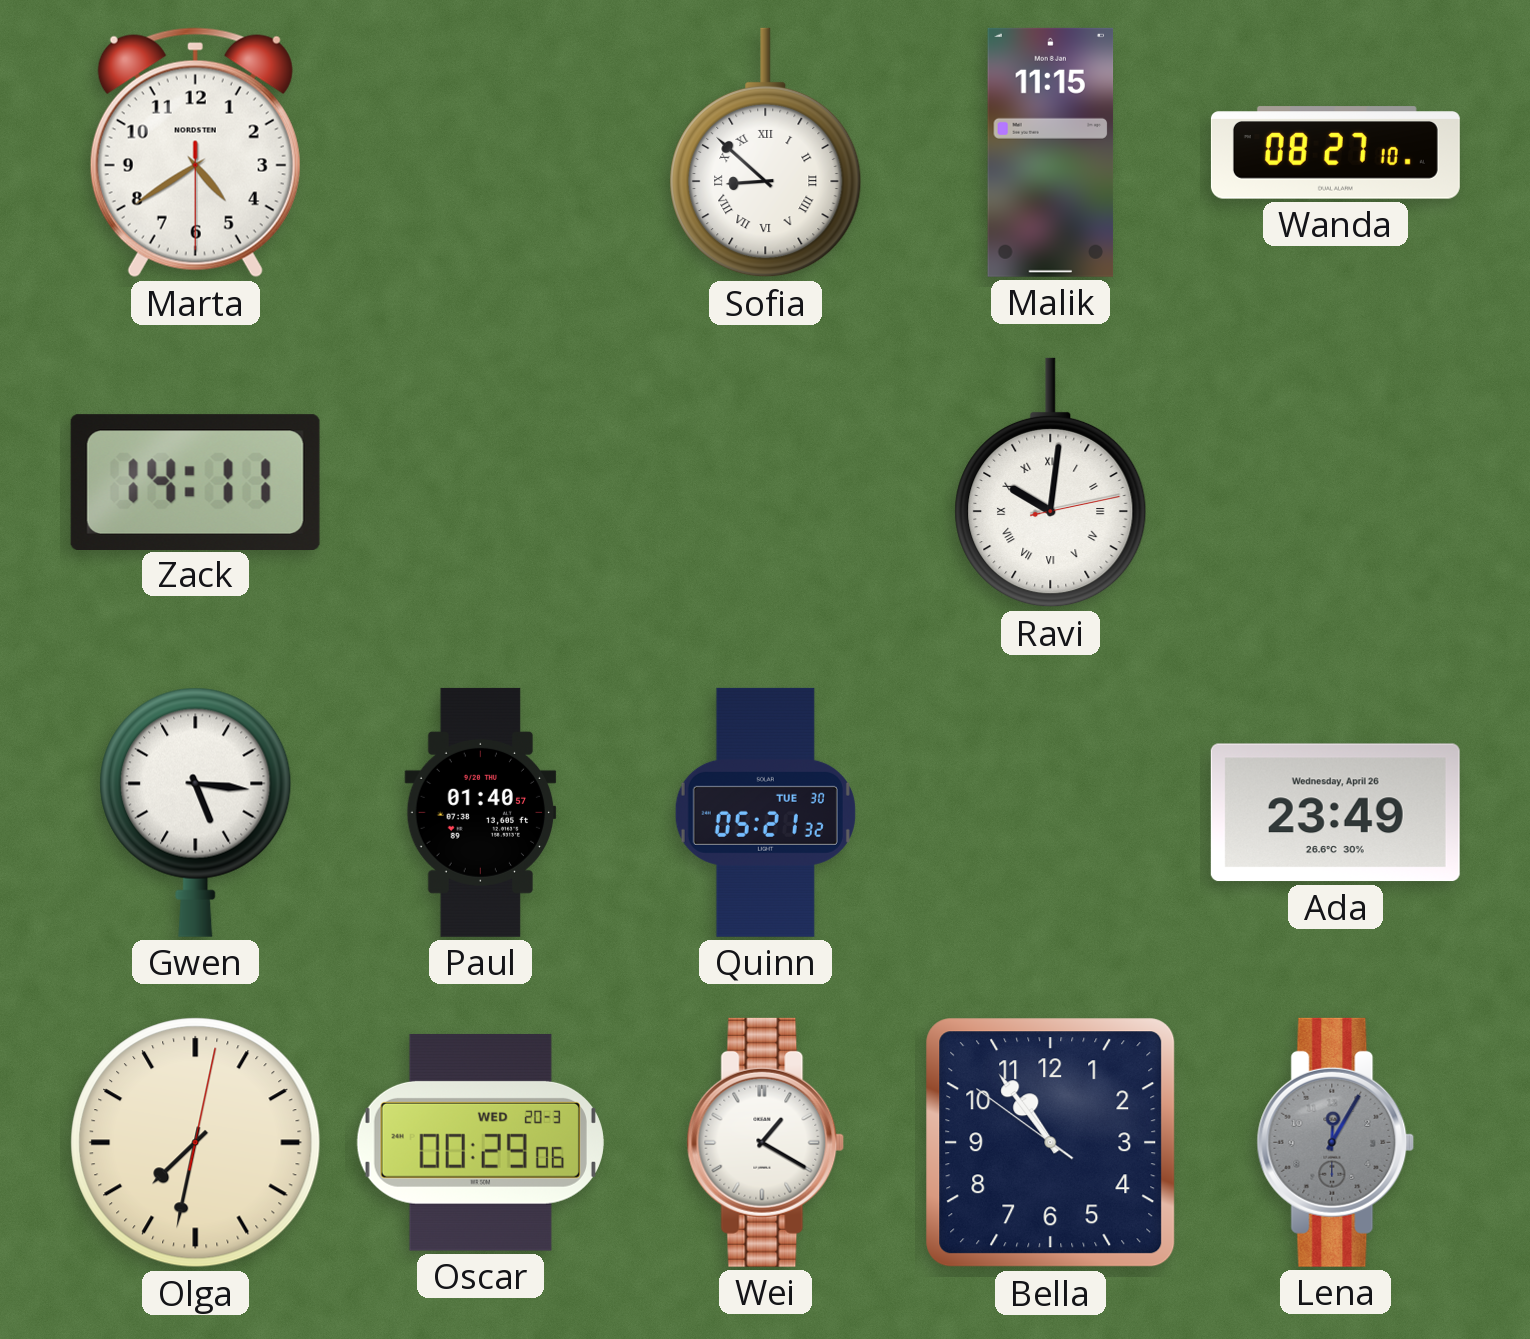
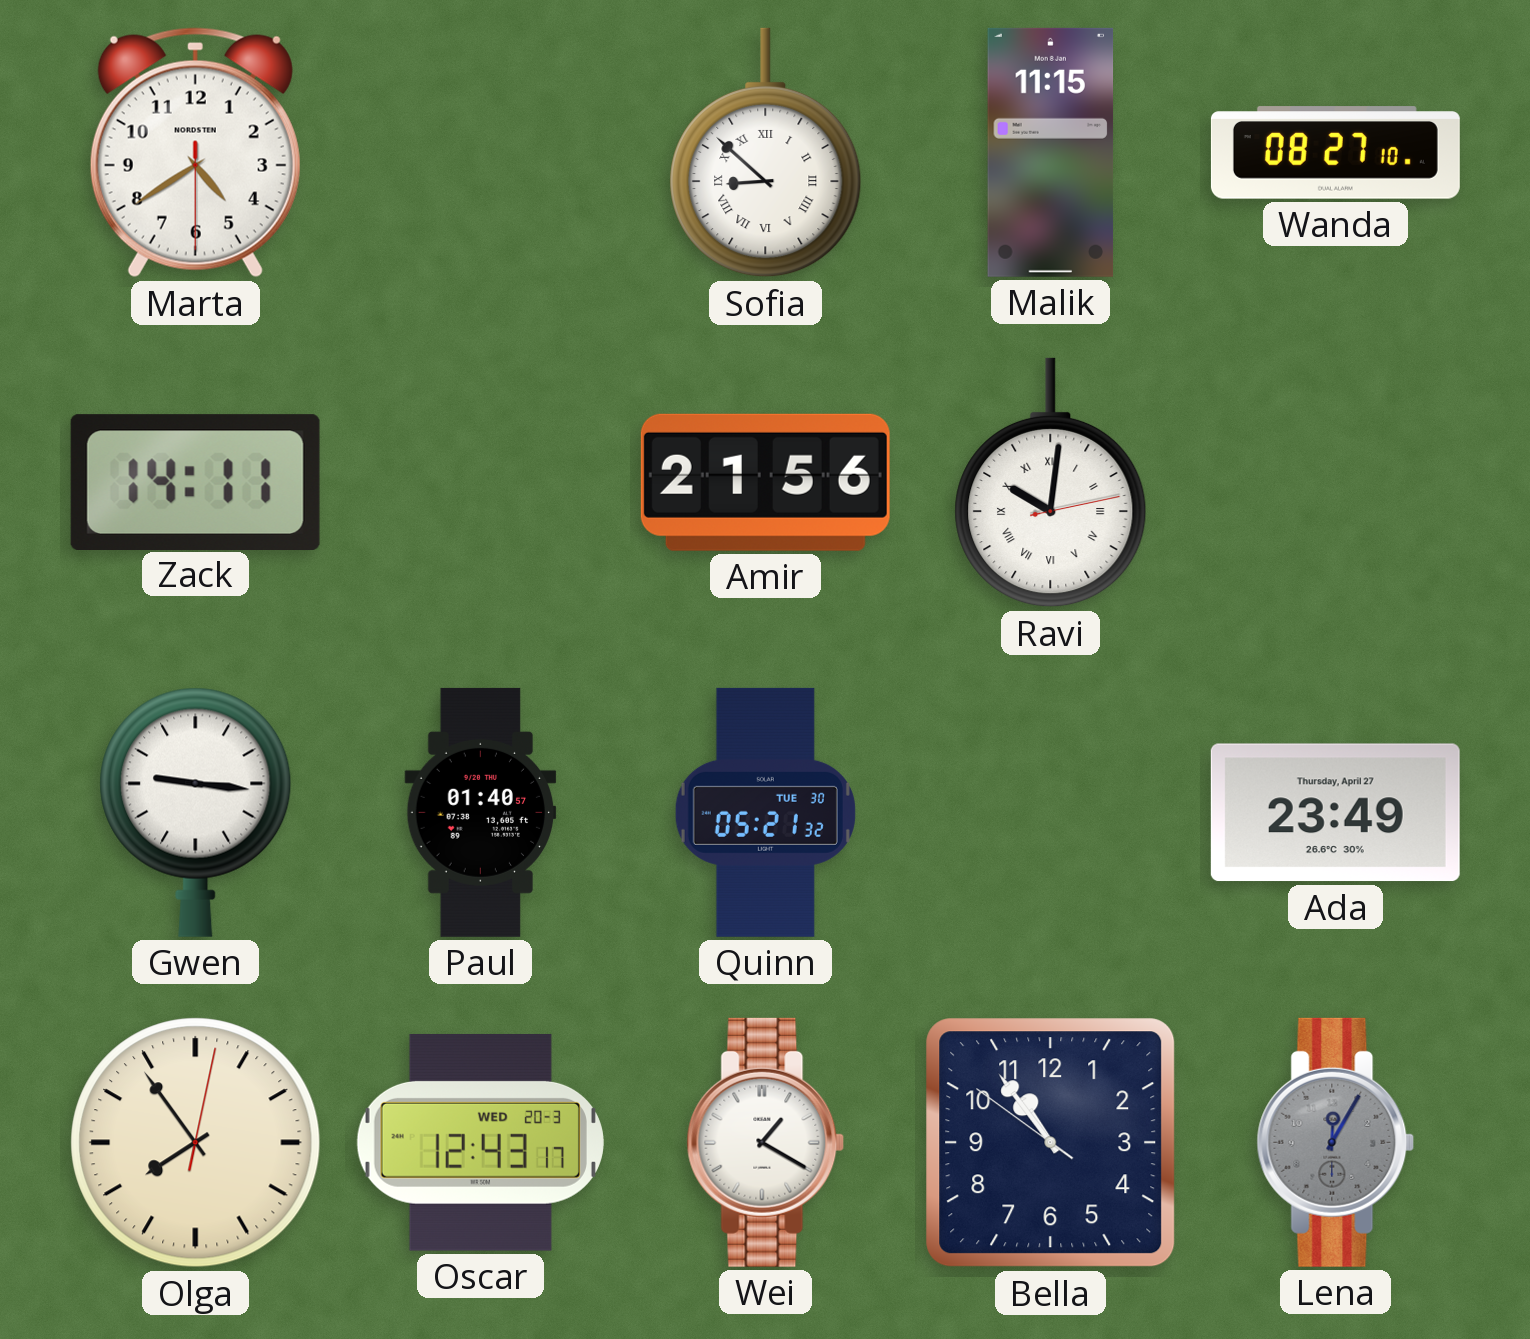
Amir: none -> 21:56 (765, 482)
Gwen: 5:16 -> 9:16 (196, 812)
Ada date: Wednesday, April 26 -> Thursday, April 27 (1335, 813)
Olga: 7:32 -> 7:54 (196, 1143)
Oscar: 00:29 -> 12:43 (480, 1143)
